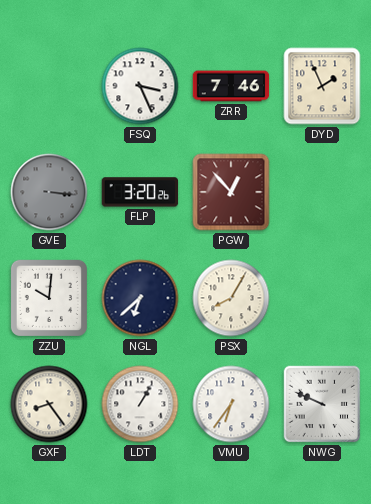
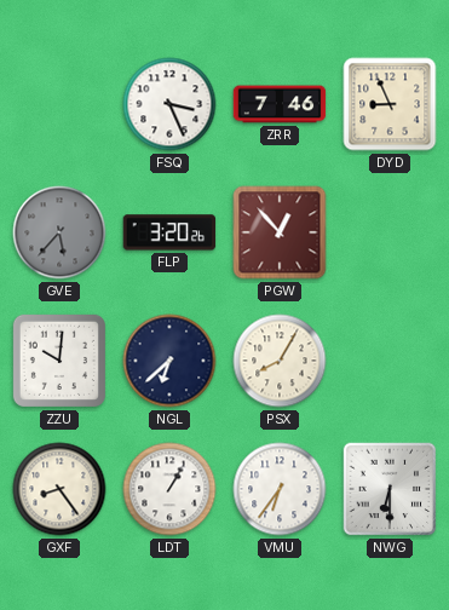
DYD: 1:56 -> 8:56 (390, 104)
GVE: 3:16 -> 5:37 (59, 232)
NWG: 9:49 -> 6:30 (390, 489)
